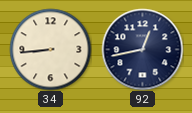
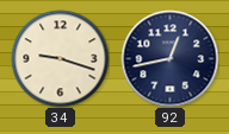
34: 8:44 -> 9:18 (60, 58)
